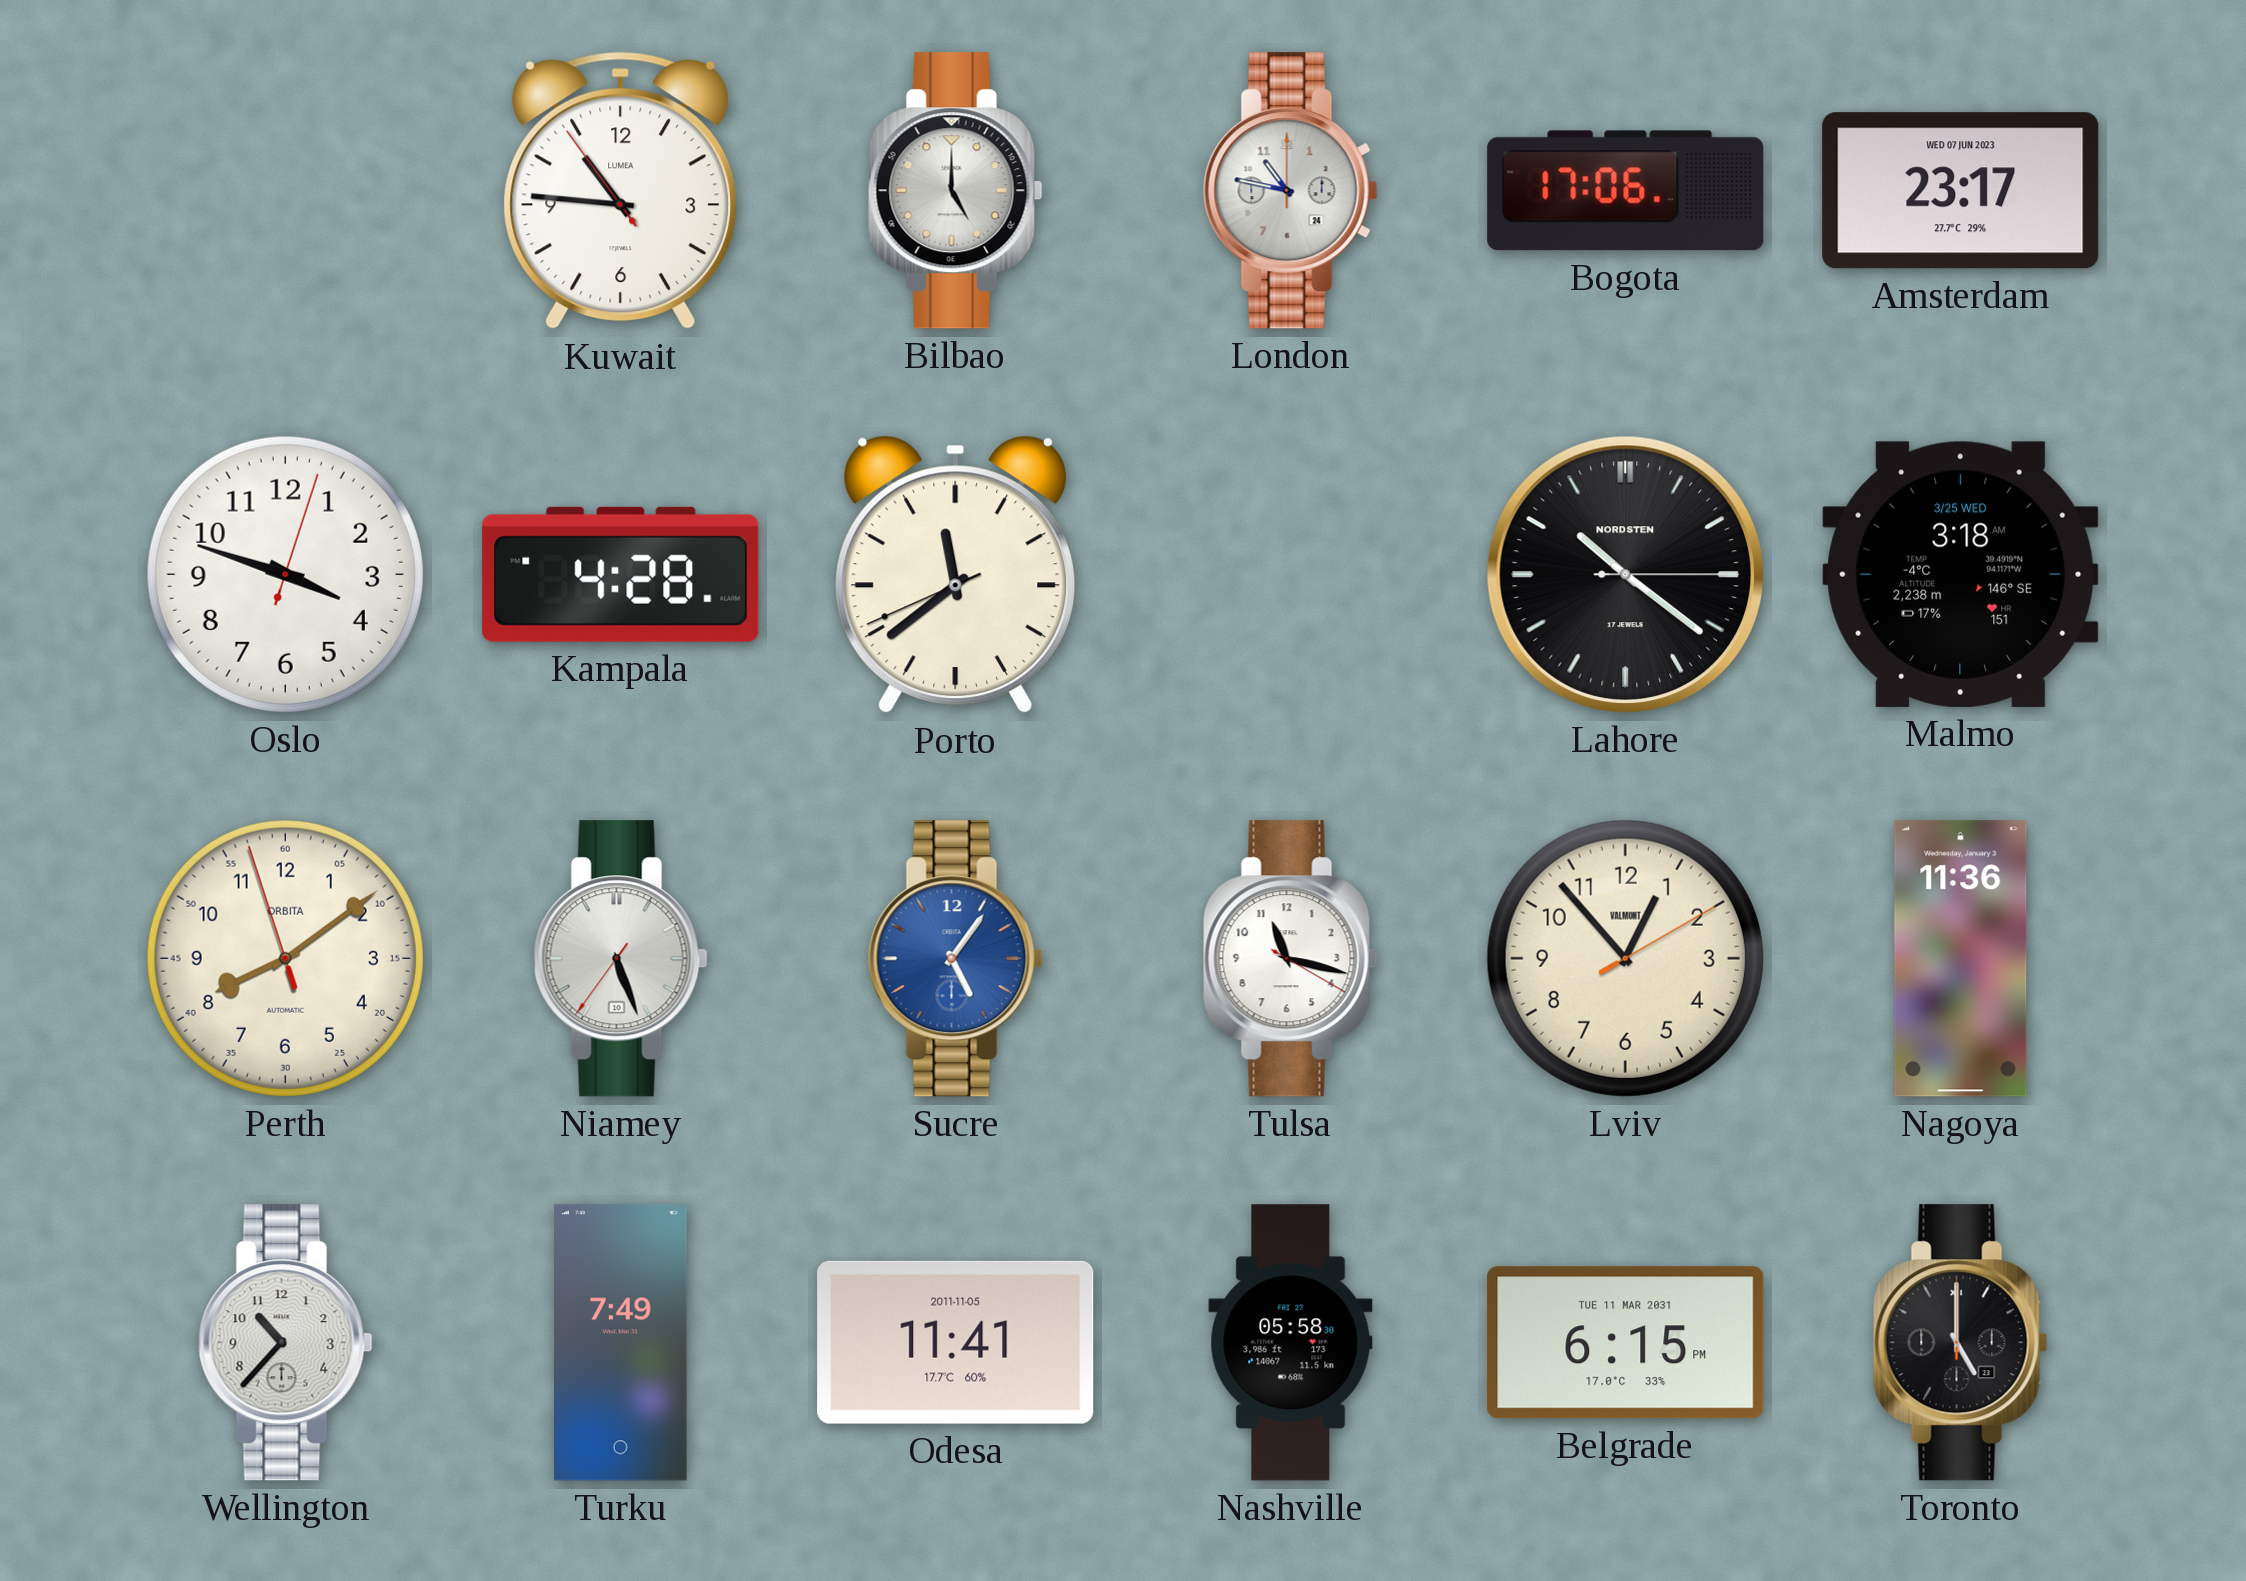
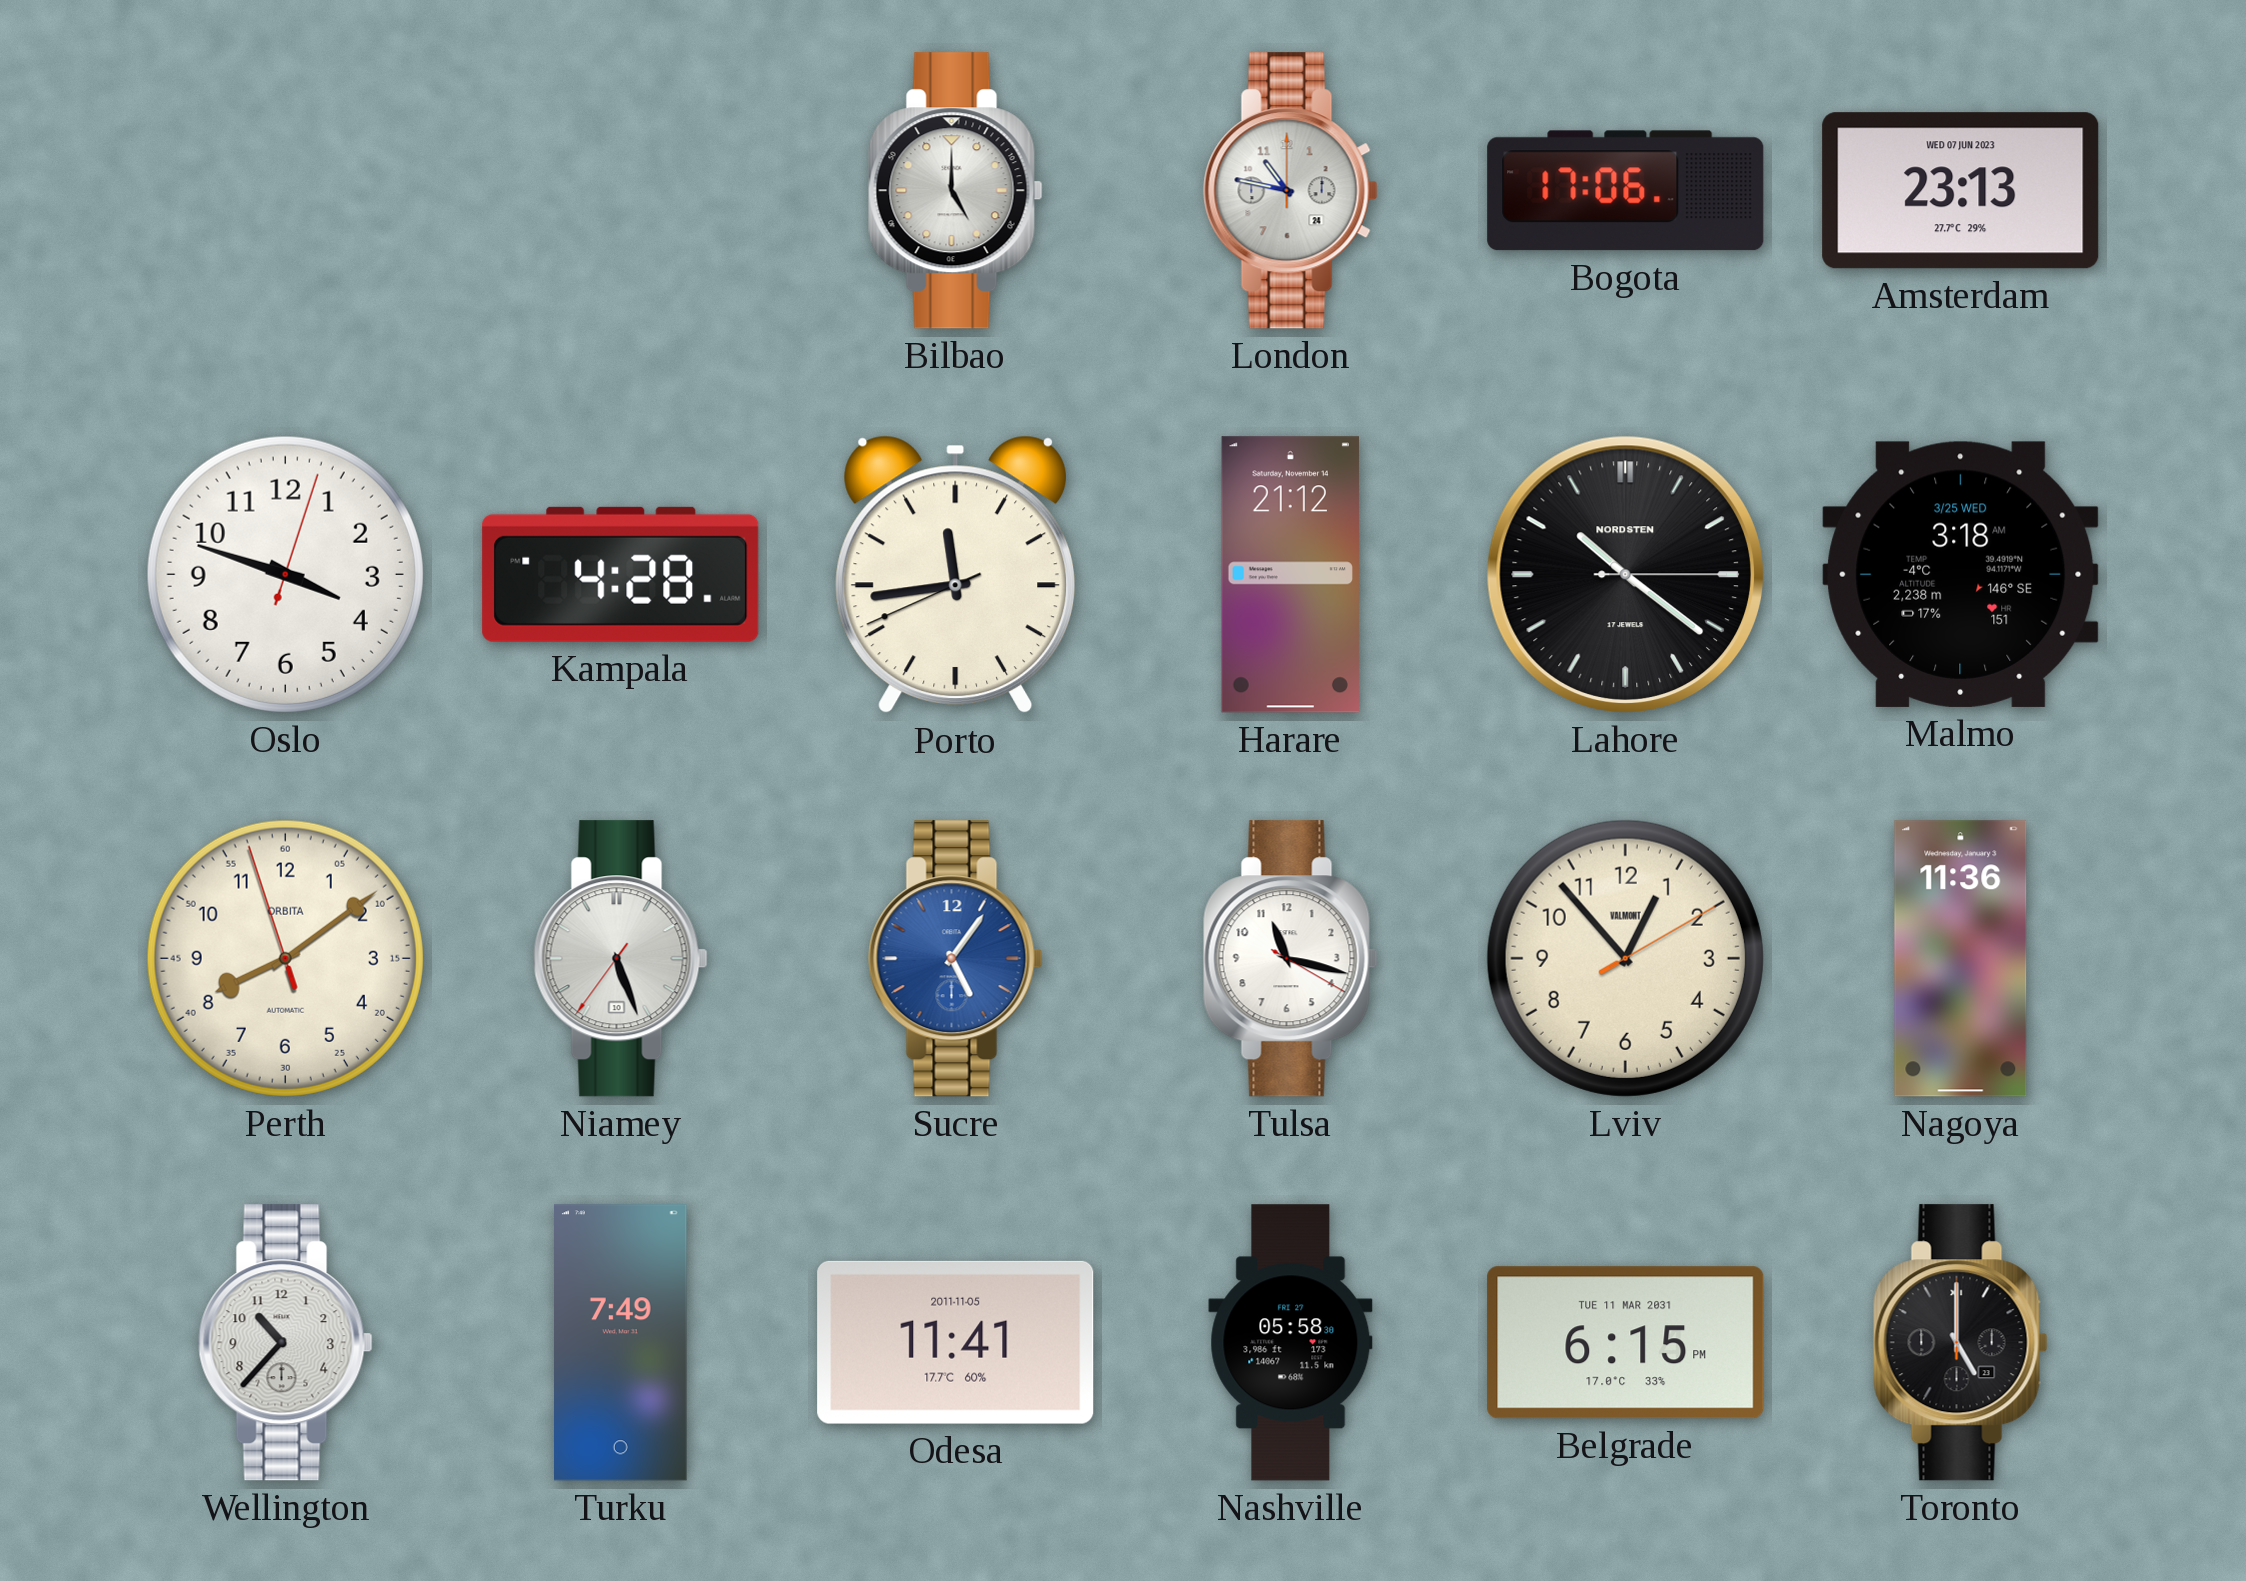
Kuwait: 10:45 -> none (621, 191)
Amsterdam: 23:17 -> 23:13 (1961, 191)
Porto: 11:38 -> 11:43 (955, 575)
Harare: none -> 21:12 (1290, 575)
